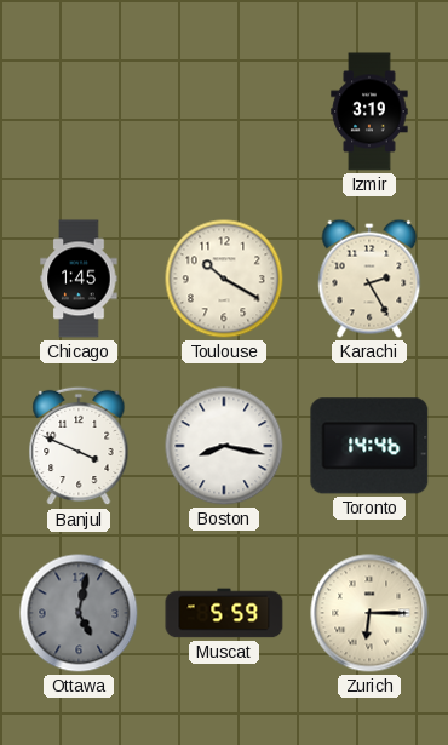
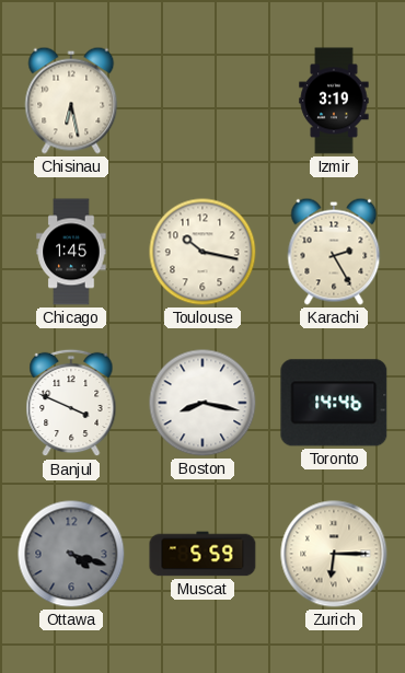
Chisinau: none -> 6:28 (71, 101)
Toulouse: 10:20 -> 10:17 (202, 252)
Ottawa: 5:02 -> 4:18 (71, 554)
